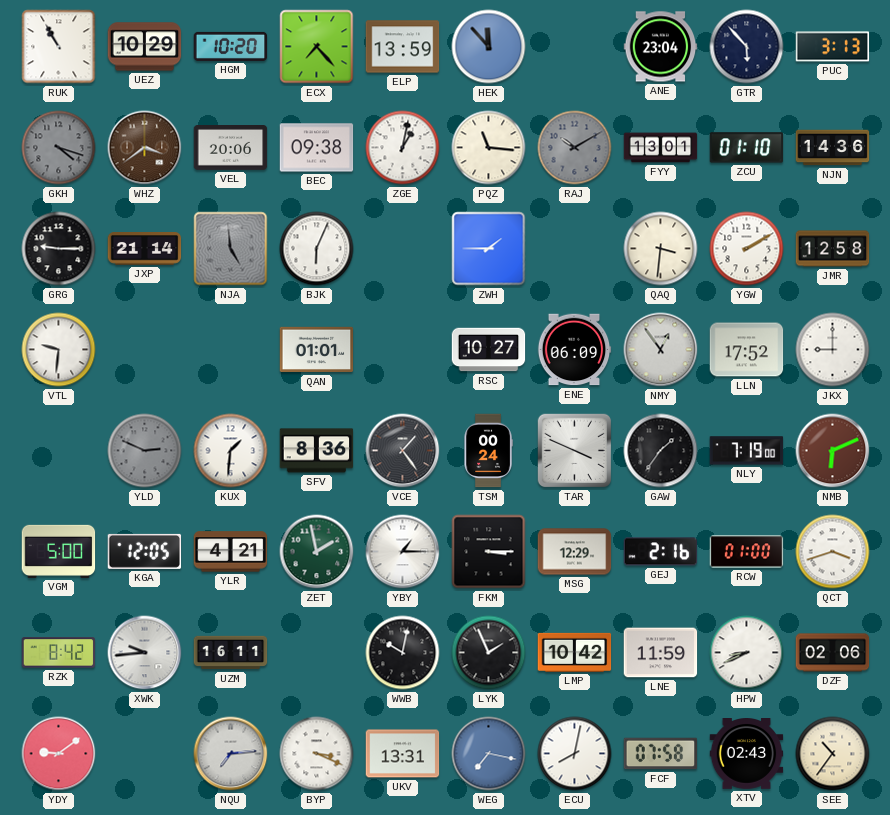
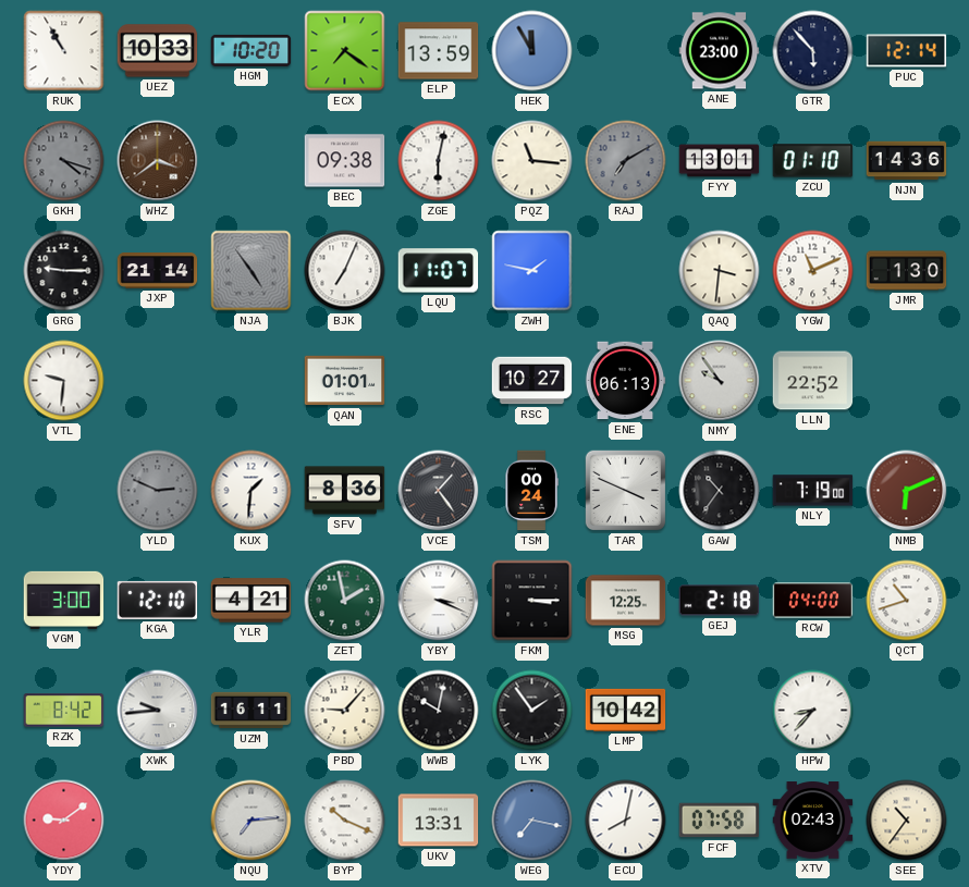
UEZ: 10:29 -> 10:33 (158, 51)
ECX: 7:23 -> 7:21 (345, 51)
HEK: 11:53 -> 11:55 (532, 51)
ANE: 23:04 -> 23:00 (720, 51)
PUC: 3:13 -> 12:14 (907, 51)
VEL: 20:06 -> none (231, 148)
ZGE: 1:02 -> 6:02 (439, 161)
RAJ: 10:10 -> 7:10 (626, 161)
NJA: 4:59 -> 4:54 (252, 271)
BJK: 6:04 -> 7:04 (345, 271)
LQU: none -> 11:07 (439, 271)
ZWH: 1:45 -> 1:47 (532, 271)
YGW: 2:10 -> 11:11 (813, 271)
JMR: 12:58 -> 1:30 (907, 271)
ENE: 06:09 -> 06:13 (625, 381)
NMY: 12:54 -> 9:54 (720, 381)
LLN: 17:52 -> 22:52 (813, 381)
JKX: 9:00 -> none (833, 350)
GAW: 1:36 -> 10:36 (720, 491)
VGM: 5:00 -> 3:00 (64, 600)
KGA: 12:05 -> 12:10 (158, 600)
YBY: 1:15 -> 3:19 (439, 601)
MSG: 12:29 -> 12:25 (626, 601)
GEJ: 2:16 -> 2:18 (720, 601)
RCW: 01:00 -> 04:00 (813, 601)
QCT: 3:42 -> 10:42 (907, 601)
PBD: none -> 9:07 (345, 711)
LYK: 1:56 -> 1:54 (532, 711)
LNE: 11:59 -> none (661, 653)
HPW: 8:41 -> 8:37 (813, 711)
DZF: 02:06 -> none (833, 653)
BYP: 3:19 -> 10:19 (345, 821)
